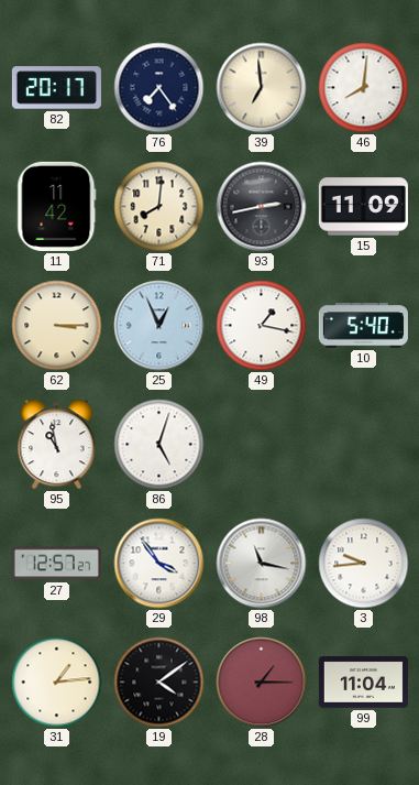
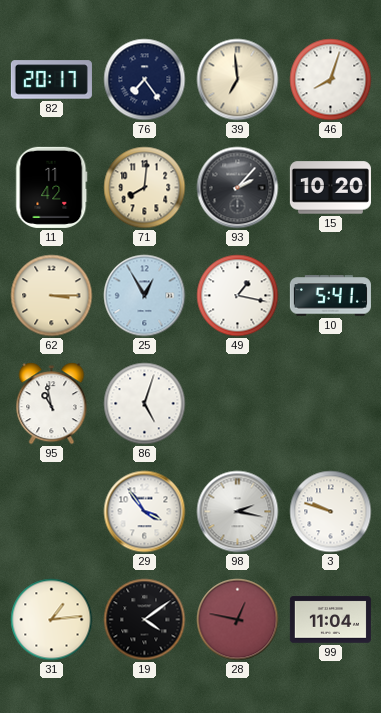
46: 8:01 -> 8:03 (331, 80)
93: 2:43 -> 2:07 (238, 188)
15: 11:09 -> 10:20 (330, 188)
25: 12:56 -> 12:55 (145, 296)
10: 5:40 -> 5:41 (330, 296)
27: 12:57 -> none (56, 564)
98: 11:17 -> 2:17 (238, 512)
3: 9:44 -> 9:48 (331, 512)
28: 1:15 -> 12:47 (238, 620)
